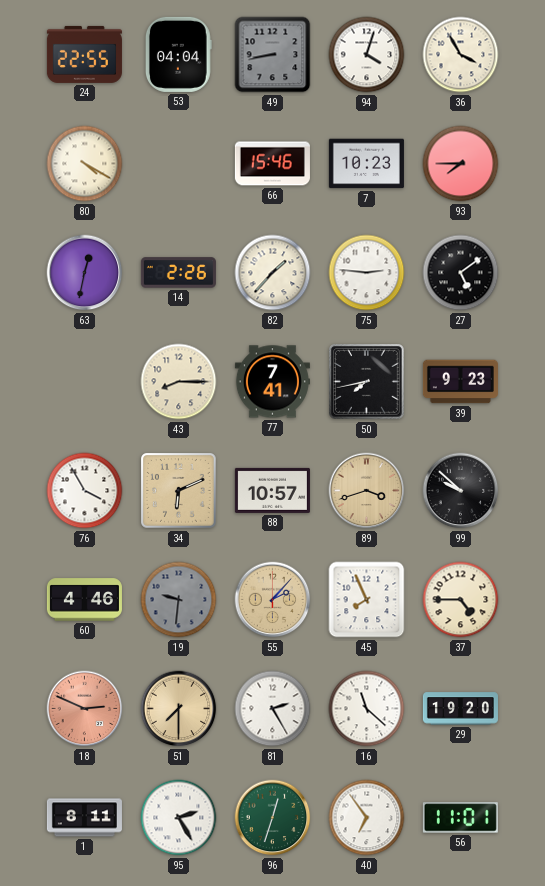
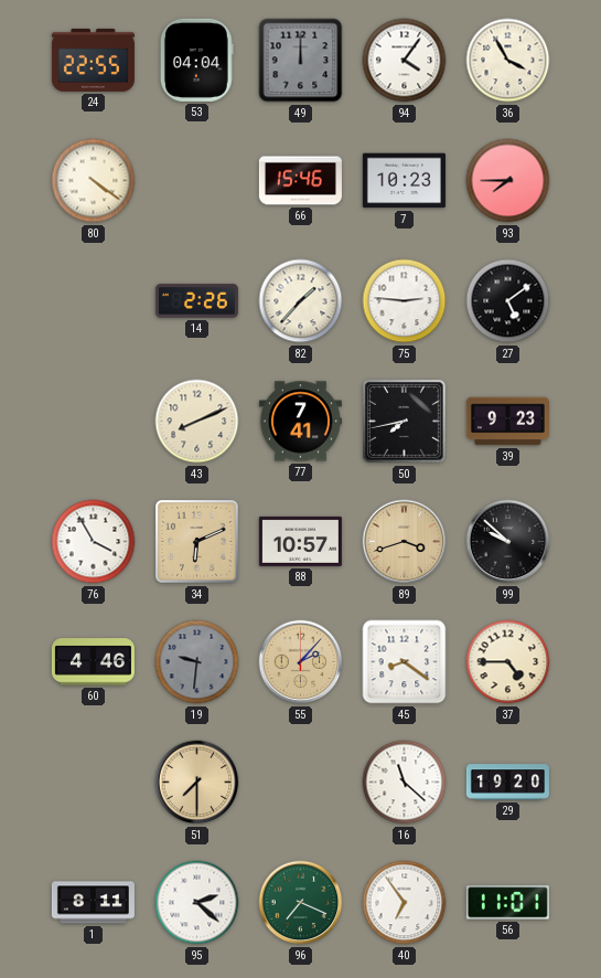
49: 8:43 -> 12:00 (301, 61)
94: 4:03 -> 4:06 (405, 61)
80: 4:20 -> 4:21 (94, 181)
63: 12:32 -> none (85, 273)
43: 8:15 -> 8:11 (197, 422)
45: 7:56 -> 8:21 (405, 662)
18: 2:49 -> none (85, 709)
81: 2:25 -> none (273, 709)
95: 2:25 -> 2:22 (197, 903)
96: 12:33 -> 7:19 (301, 903)
